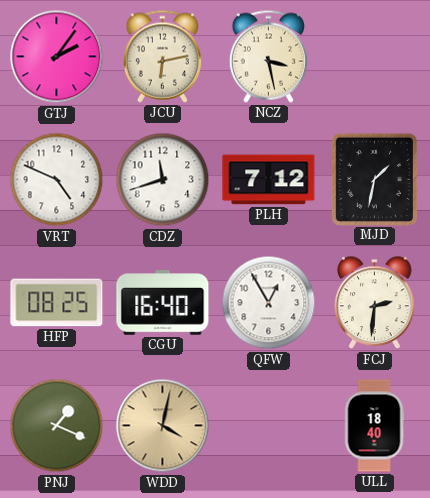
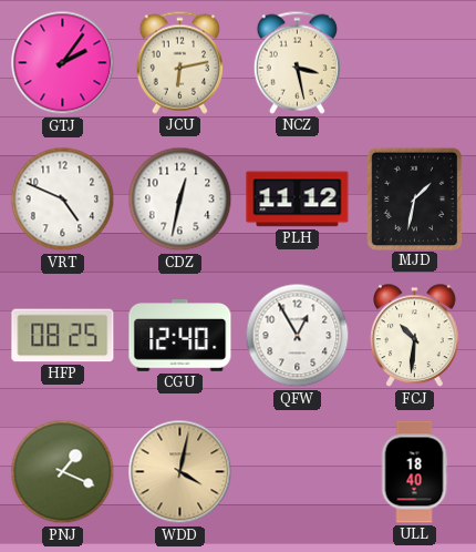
CDZ: 11:42 -> 12:32 (180, 200)
PLH: 7:12 -> 11:12 (298, 200)
CGU: 16:40 -> 12:40 (180, 336)
FCJ: 2:31 -> 10:31 (415, 336)
